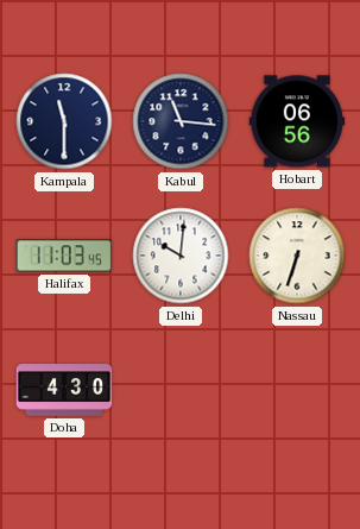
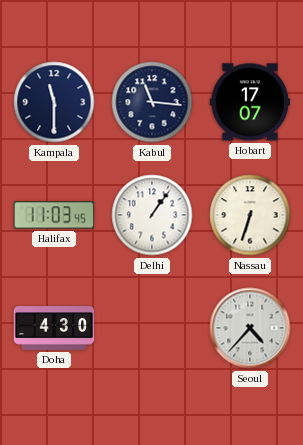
Hobart: 06:56 -> 17:07 (250, 102)
Delhi: 10:01 -> 1:06 (152, 215)
Seoul: none -> 4:37 (250, 328)
